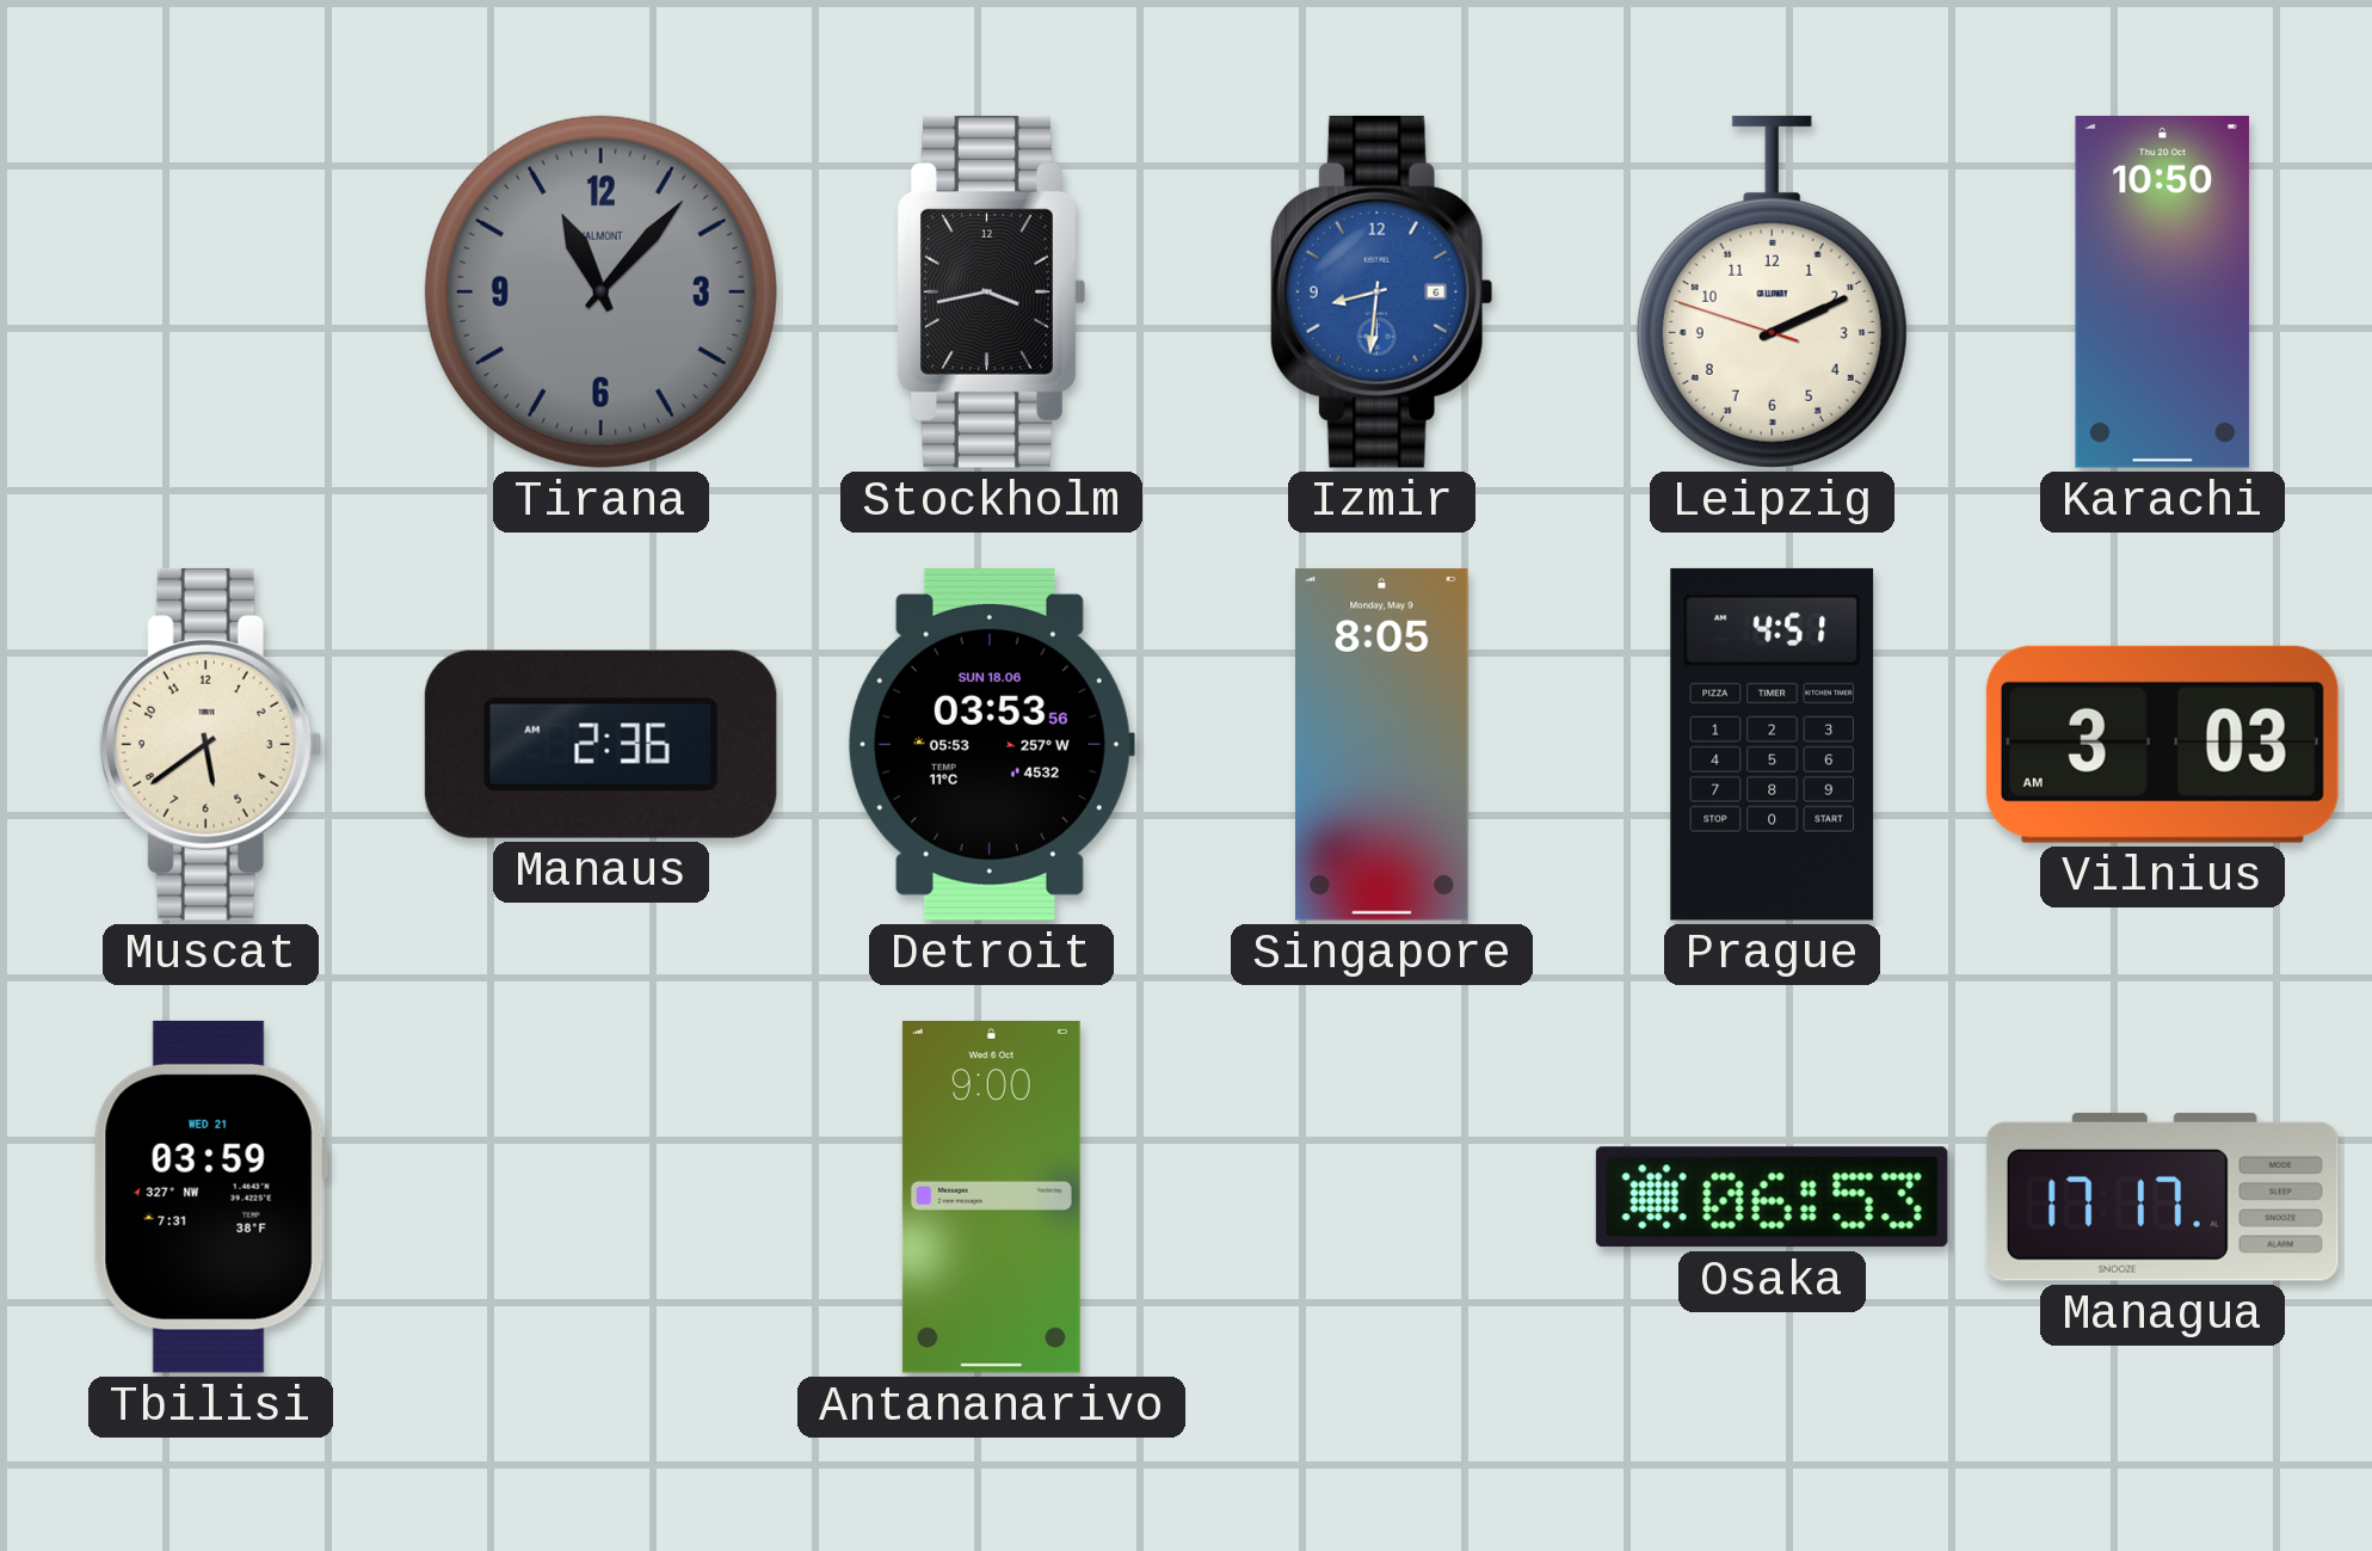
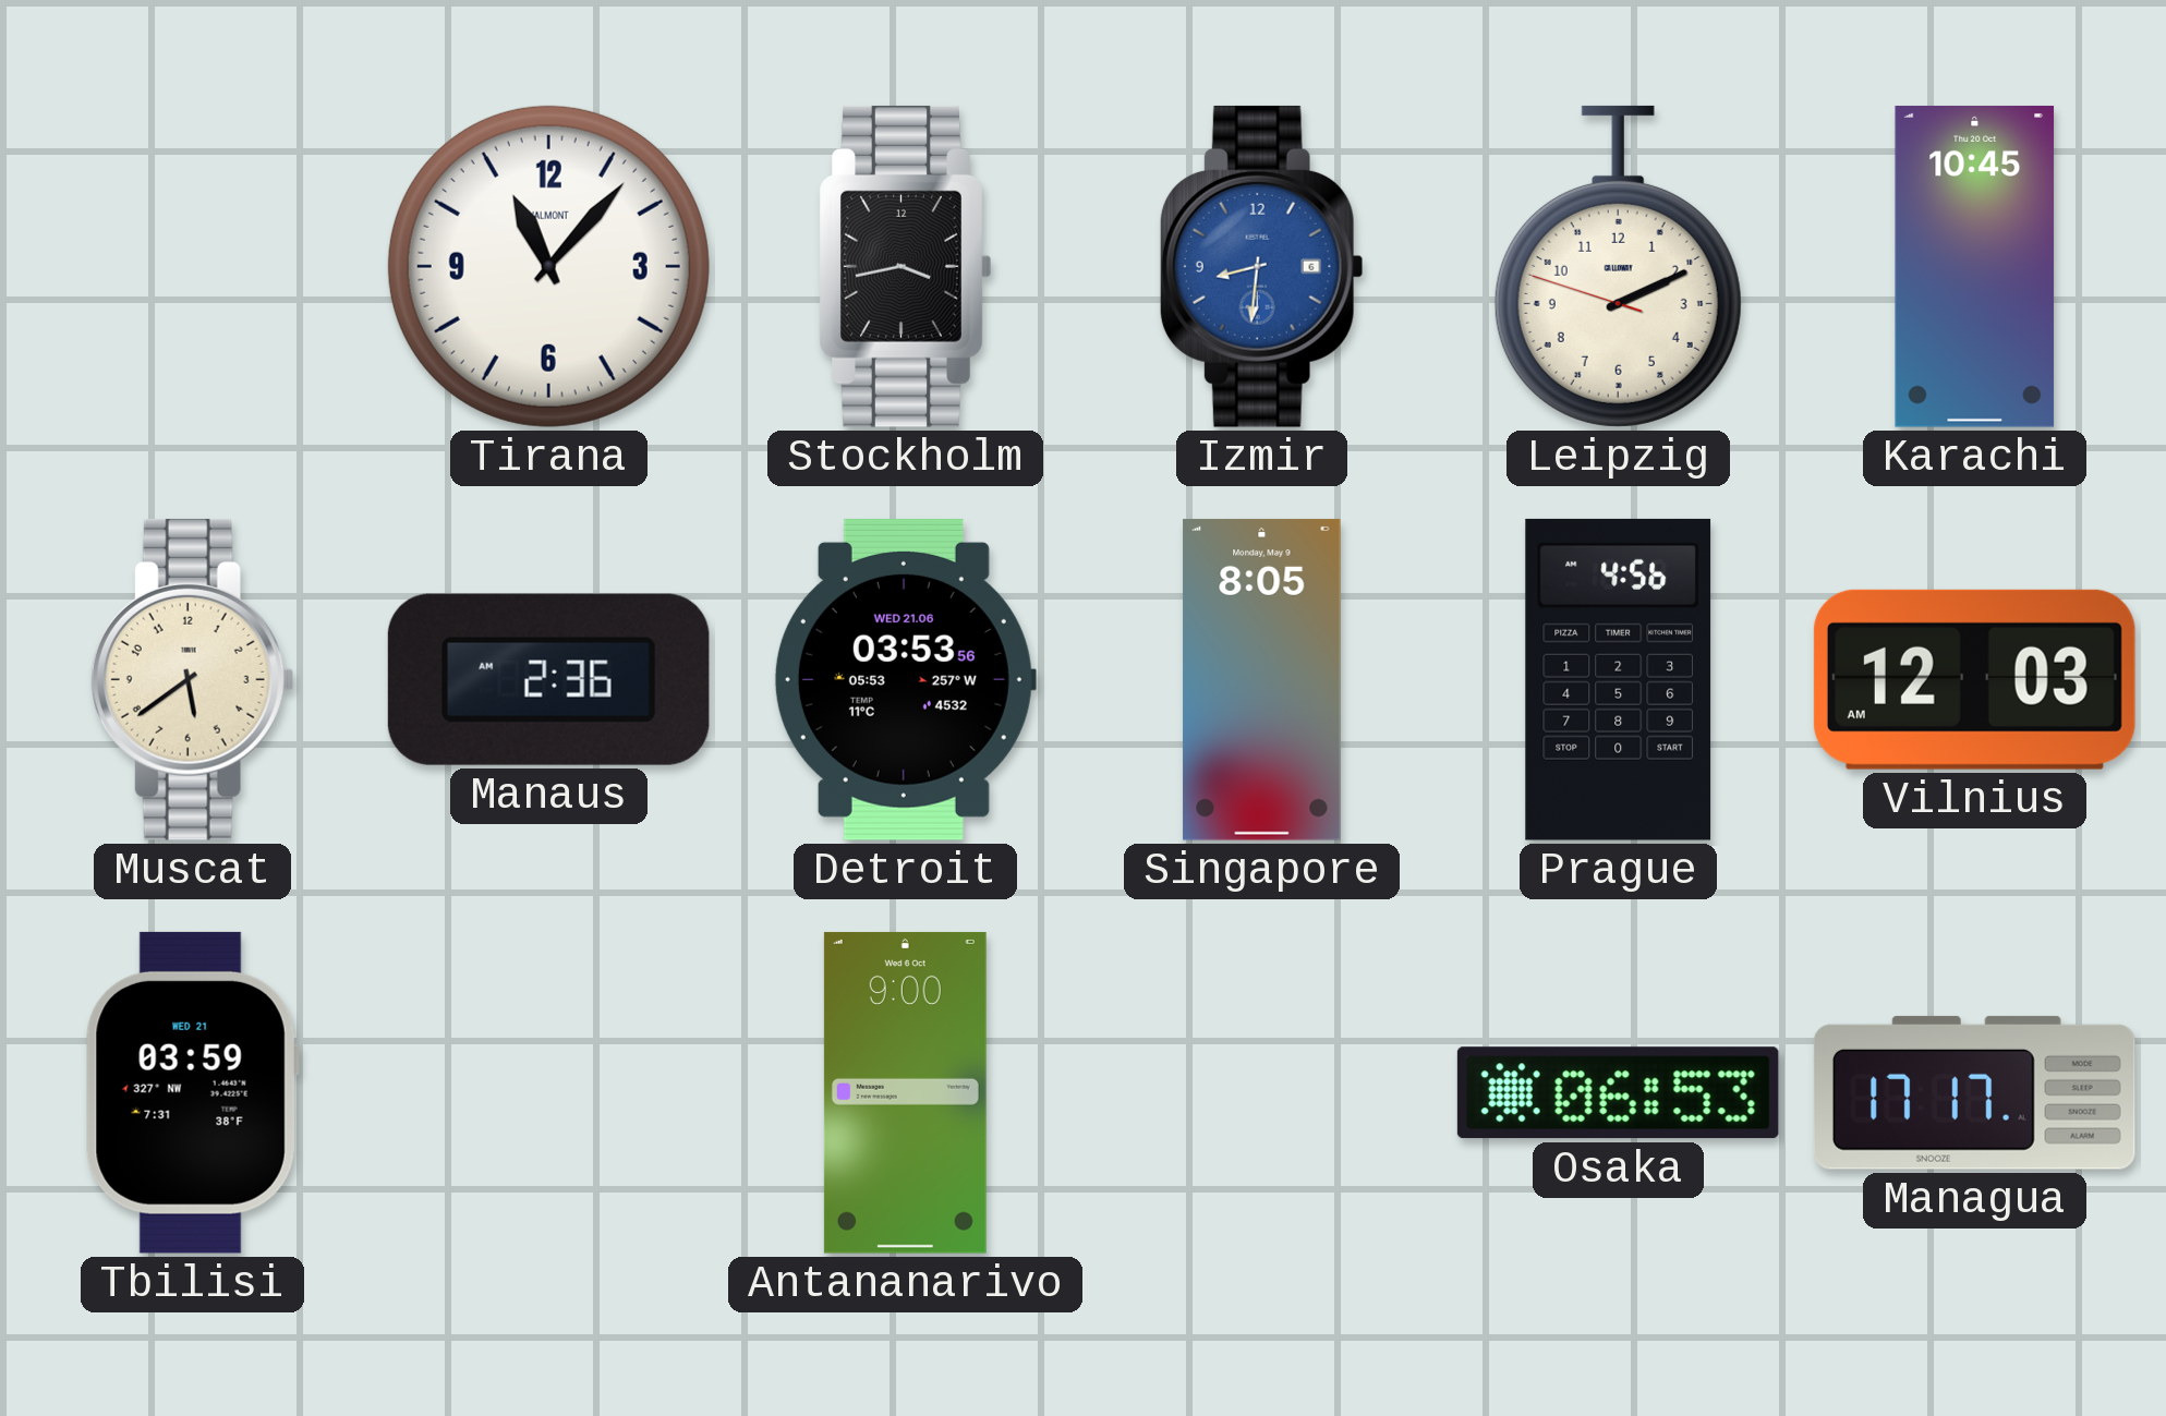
Tirana dial: grey -> white (548, 266)
Karachi: 10:50 -> 10:45 (1975, 266)
Detroit date: SUN 18.06 -> WED 21.06 (905, 679)
Prague: 4:51 -> 4:56 (1619, 679)
Vilnius: 3:03 -> 12:03 (1974, 679)
